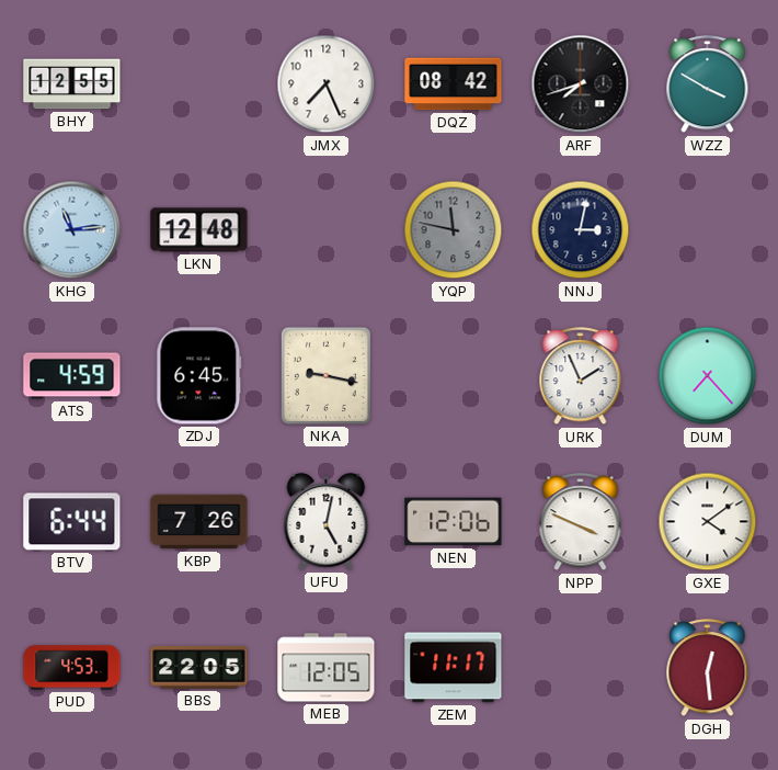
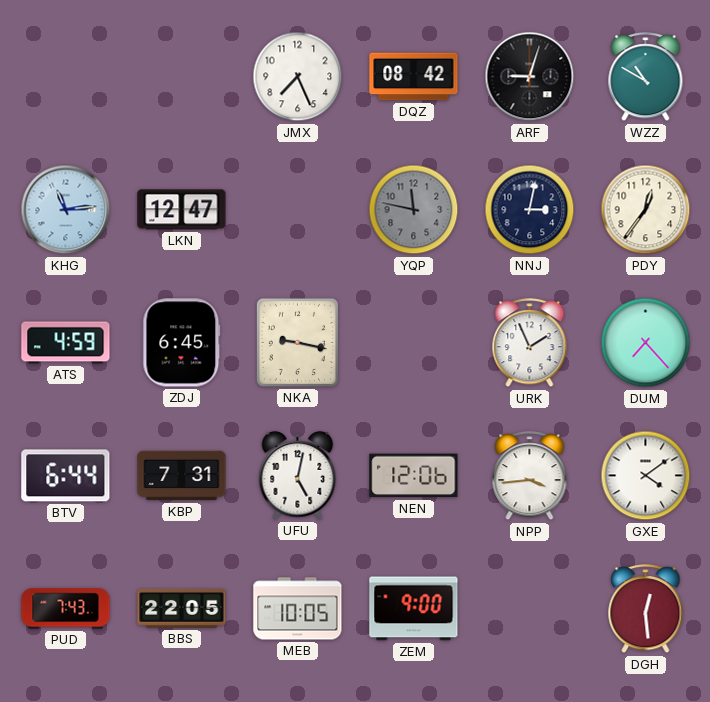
BHY: 12:55 -> none (72, 84)
ARF: 7:42 -> 9:03 (530, 77)
WZZ: 3:50 -> 10:50 (646, 77)
LKN: 12:48 -> 12:47 (182, 210)
PDY: none -> 12:36 (646, 210)
KBP: 7:26 -> 7:31 (182, 476)
NPP: 3:49 -> 3:44 (530, 476)
PUD: 4:53 -> 7:43 (66, 609)
MEB: 12:05 -> 10:05 (298, 609)
ZEM: 11:17 -> 9:00 (414, 609)
